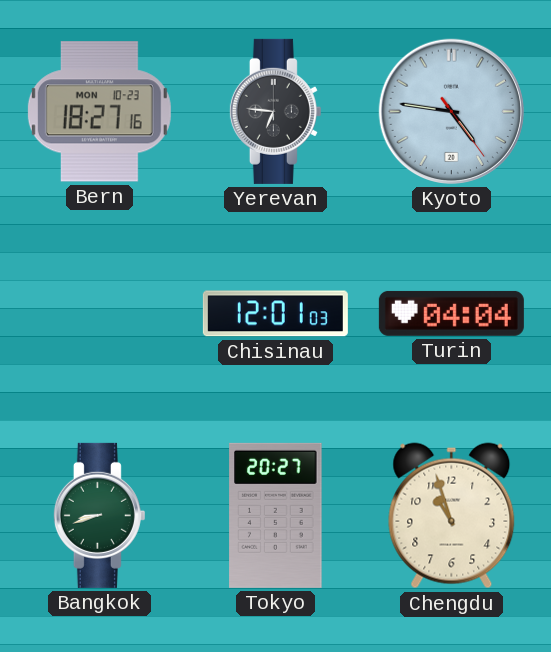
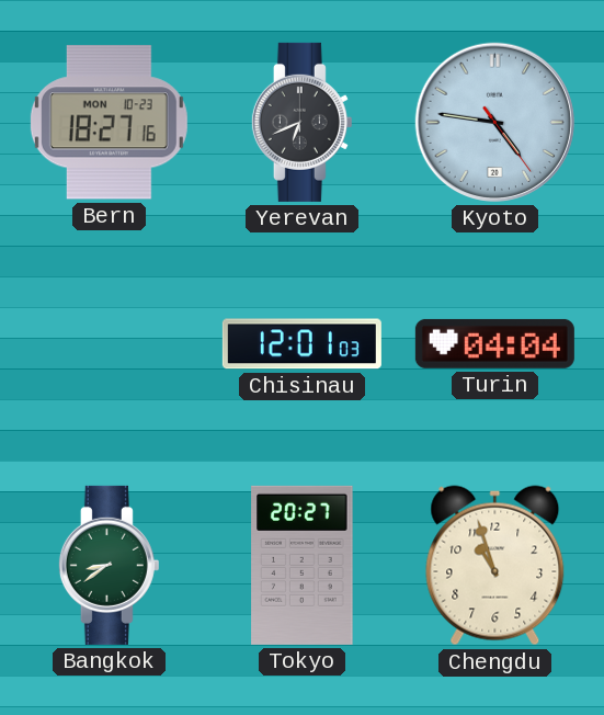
Yerevan: 6:46 -> 6:41 (301, 122)
Bangkok: 8:42 -> 8:39 (109, 565)
